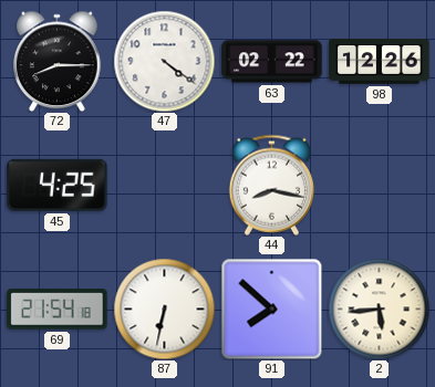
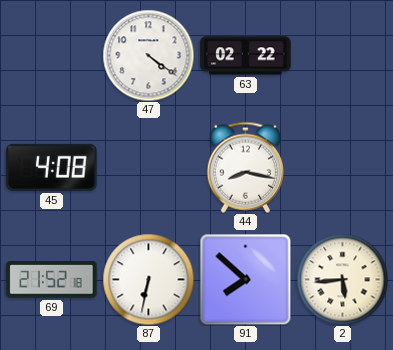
72: 8:15 -> none (58, 61)
98: 12:26 -> none (380, 62)
45: 4:25 -> 4:08 (52, 167)
69: 21:54 -> 21:52 (52, 280)
